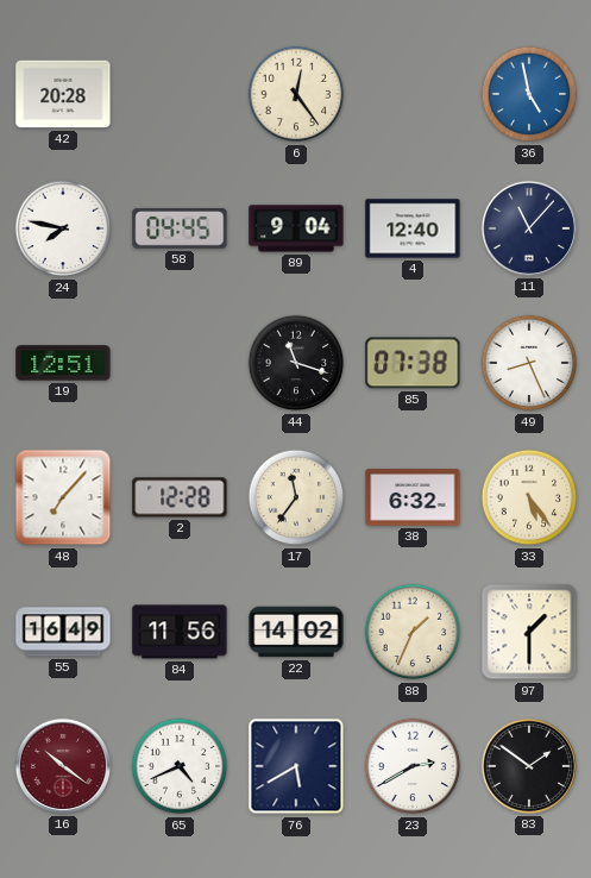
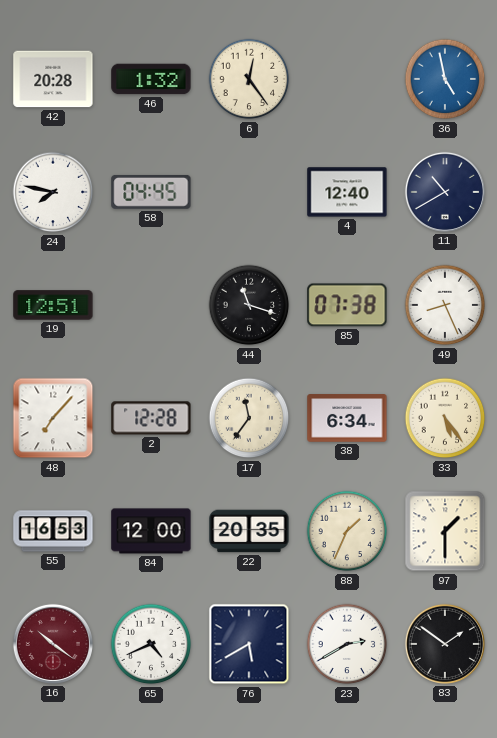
46: none -> 1:32 (151, 79)
89: 9:04 -> none (296, 228)
11: 11:07 -> 10:40 (445, 192)
38: 6:32 -> 6:34 (347, 418)
55: 16:49 -> 16:53 (53, 531)
84: 11:56 -> 12:00 (151, 531)
22: 14:02 -> 20:35 (249, 531)
